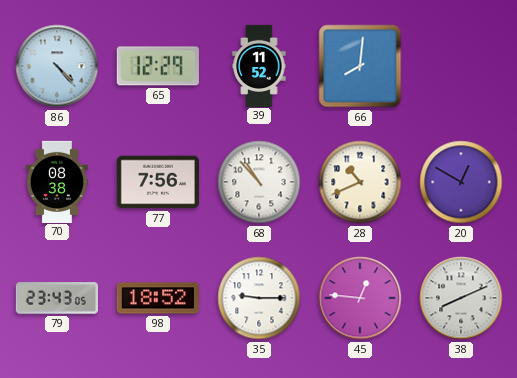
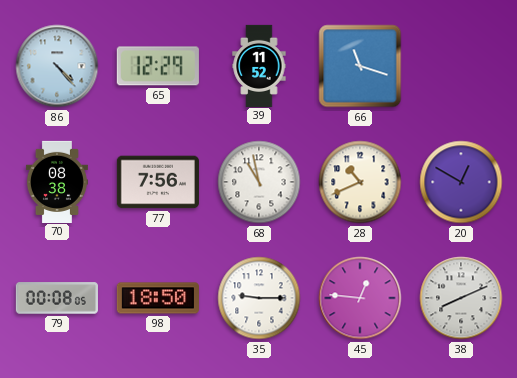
66: 8:01 -> 11:18 (360, 66)
68: 10:53 -> 10:58 (259, 182)
79: 23:43 -> 00:08 (57, 298)
98: 18:52 -> 18:50 (158, 298)
